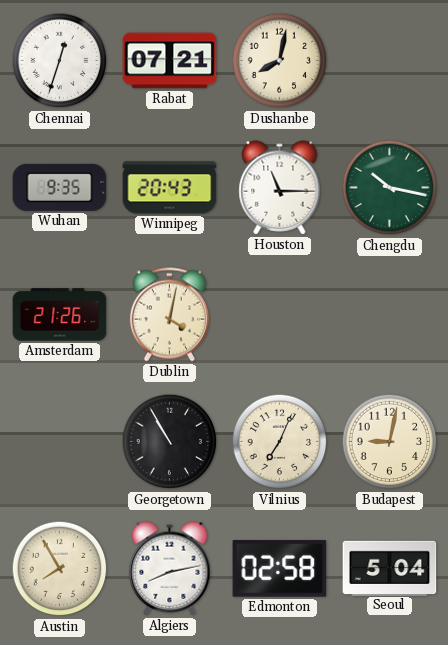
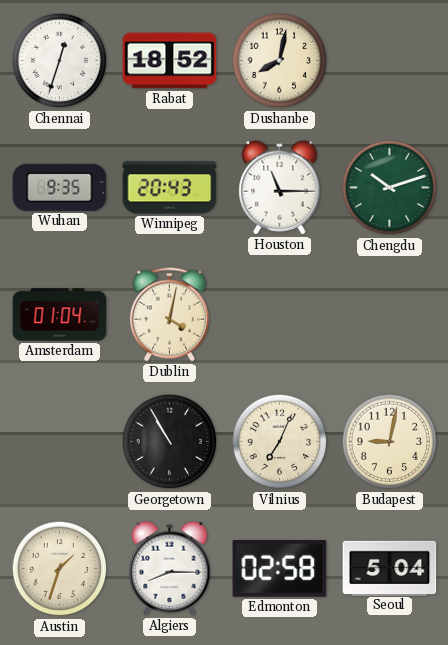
Rabat: 07:21 -> 18:52 (170, 61)
Chengdu: 10:17 -> 10:12 (390, 188)
Amsterdam: 21:26 -> 01:04 (60, 315)
Austin: 7:55 -> 1:33 (60, 569)
Algiers: 8:13 -> 8:15 (170, 569)
